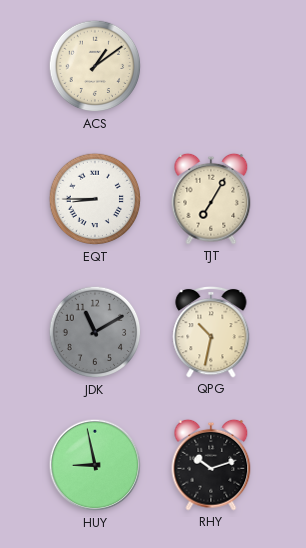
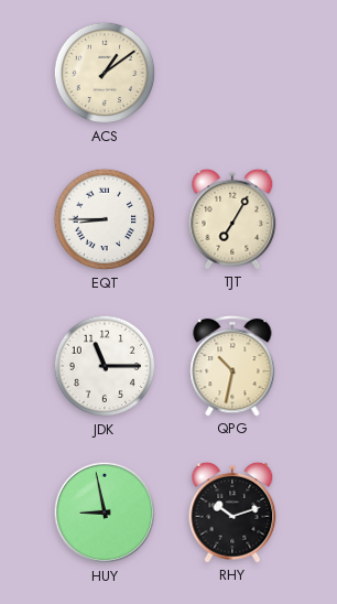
JDK: 11:10 -> 11:15 (105, 366)
JDK dial: grey -> white (105, 366)
